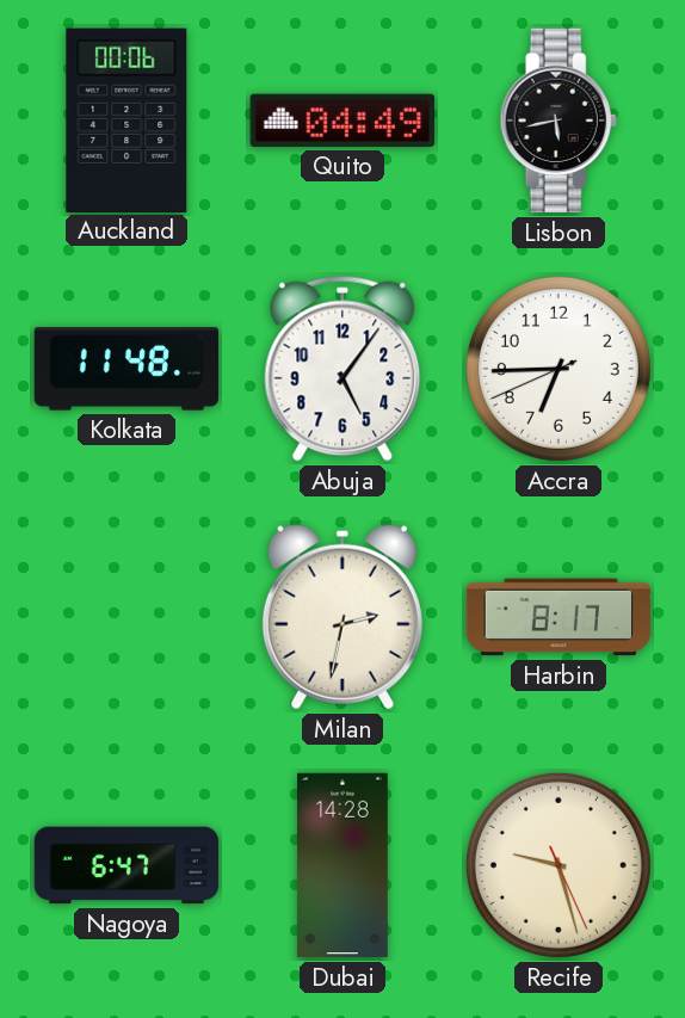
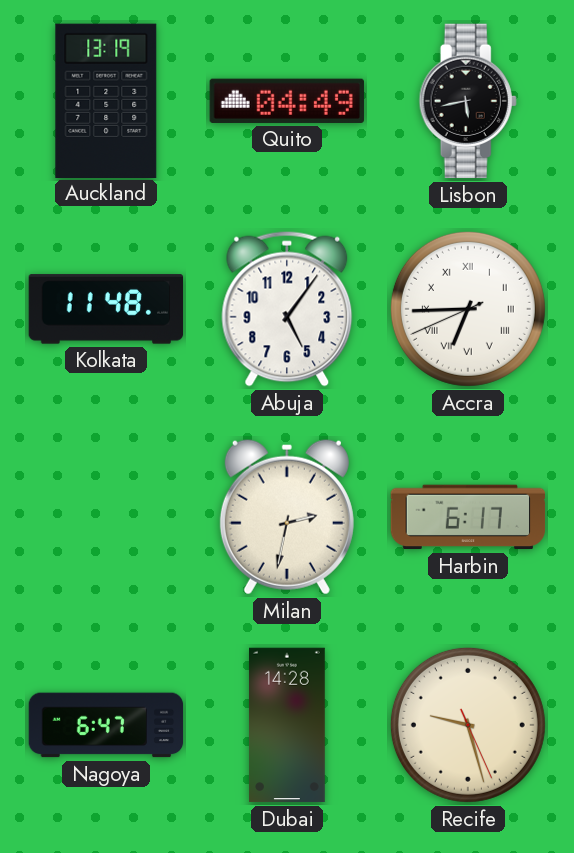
Auckland: 00:06 -> 13:19 (106, 100)
Accra numerals: Arabic -> Roman (468, 309)
Harbin: 8:17 -> 6:17 (468, 517)
